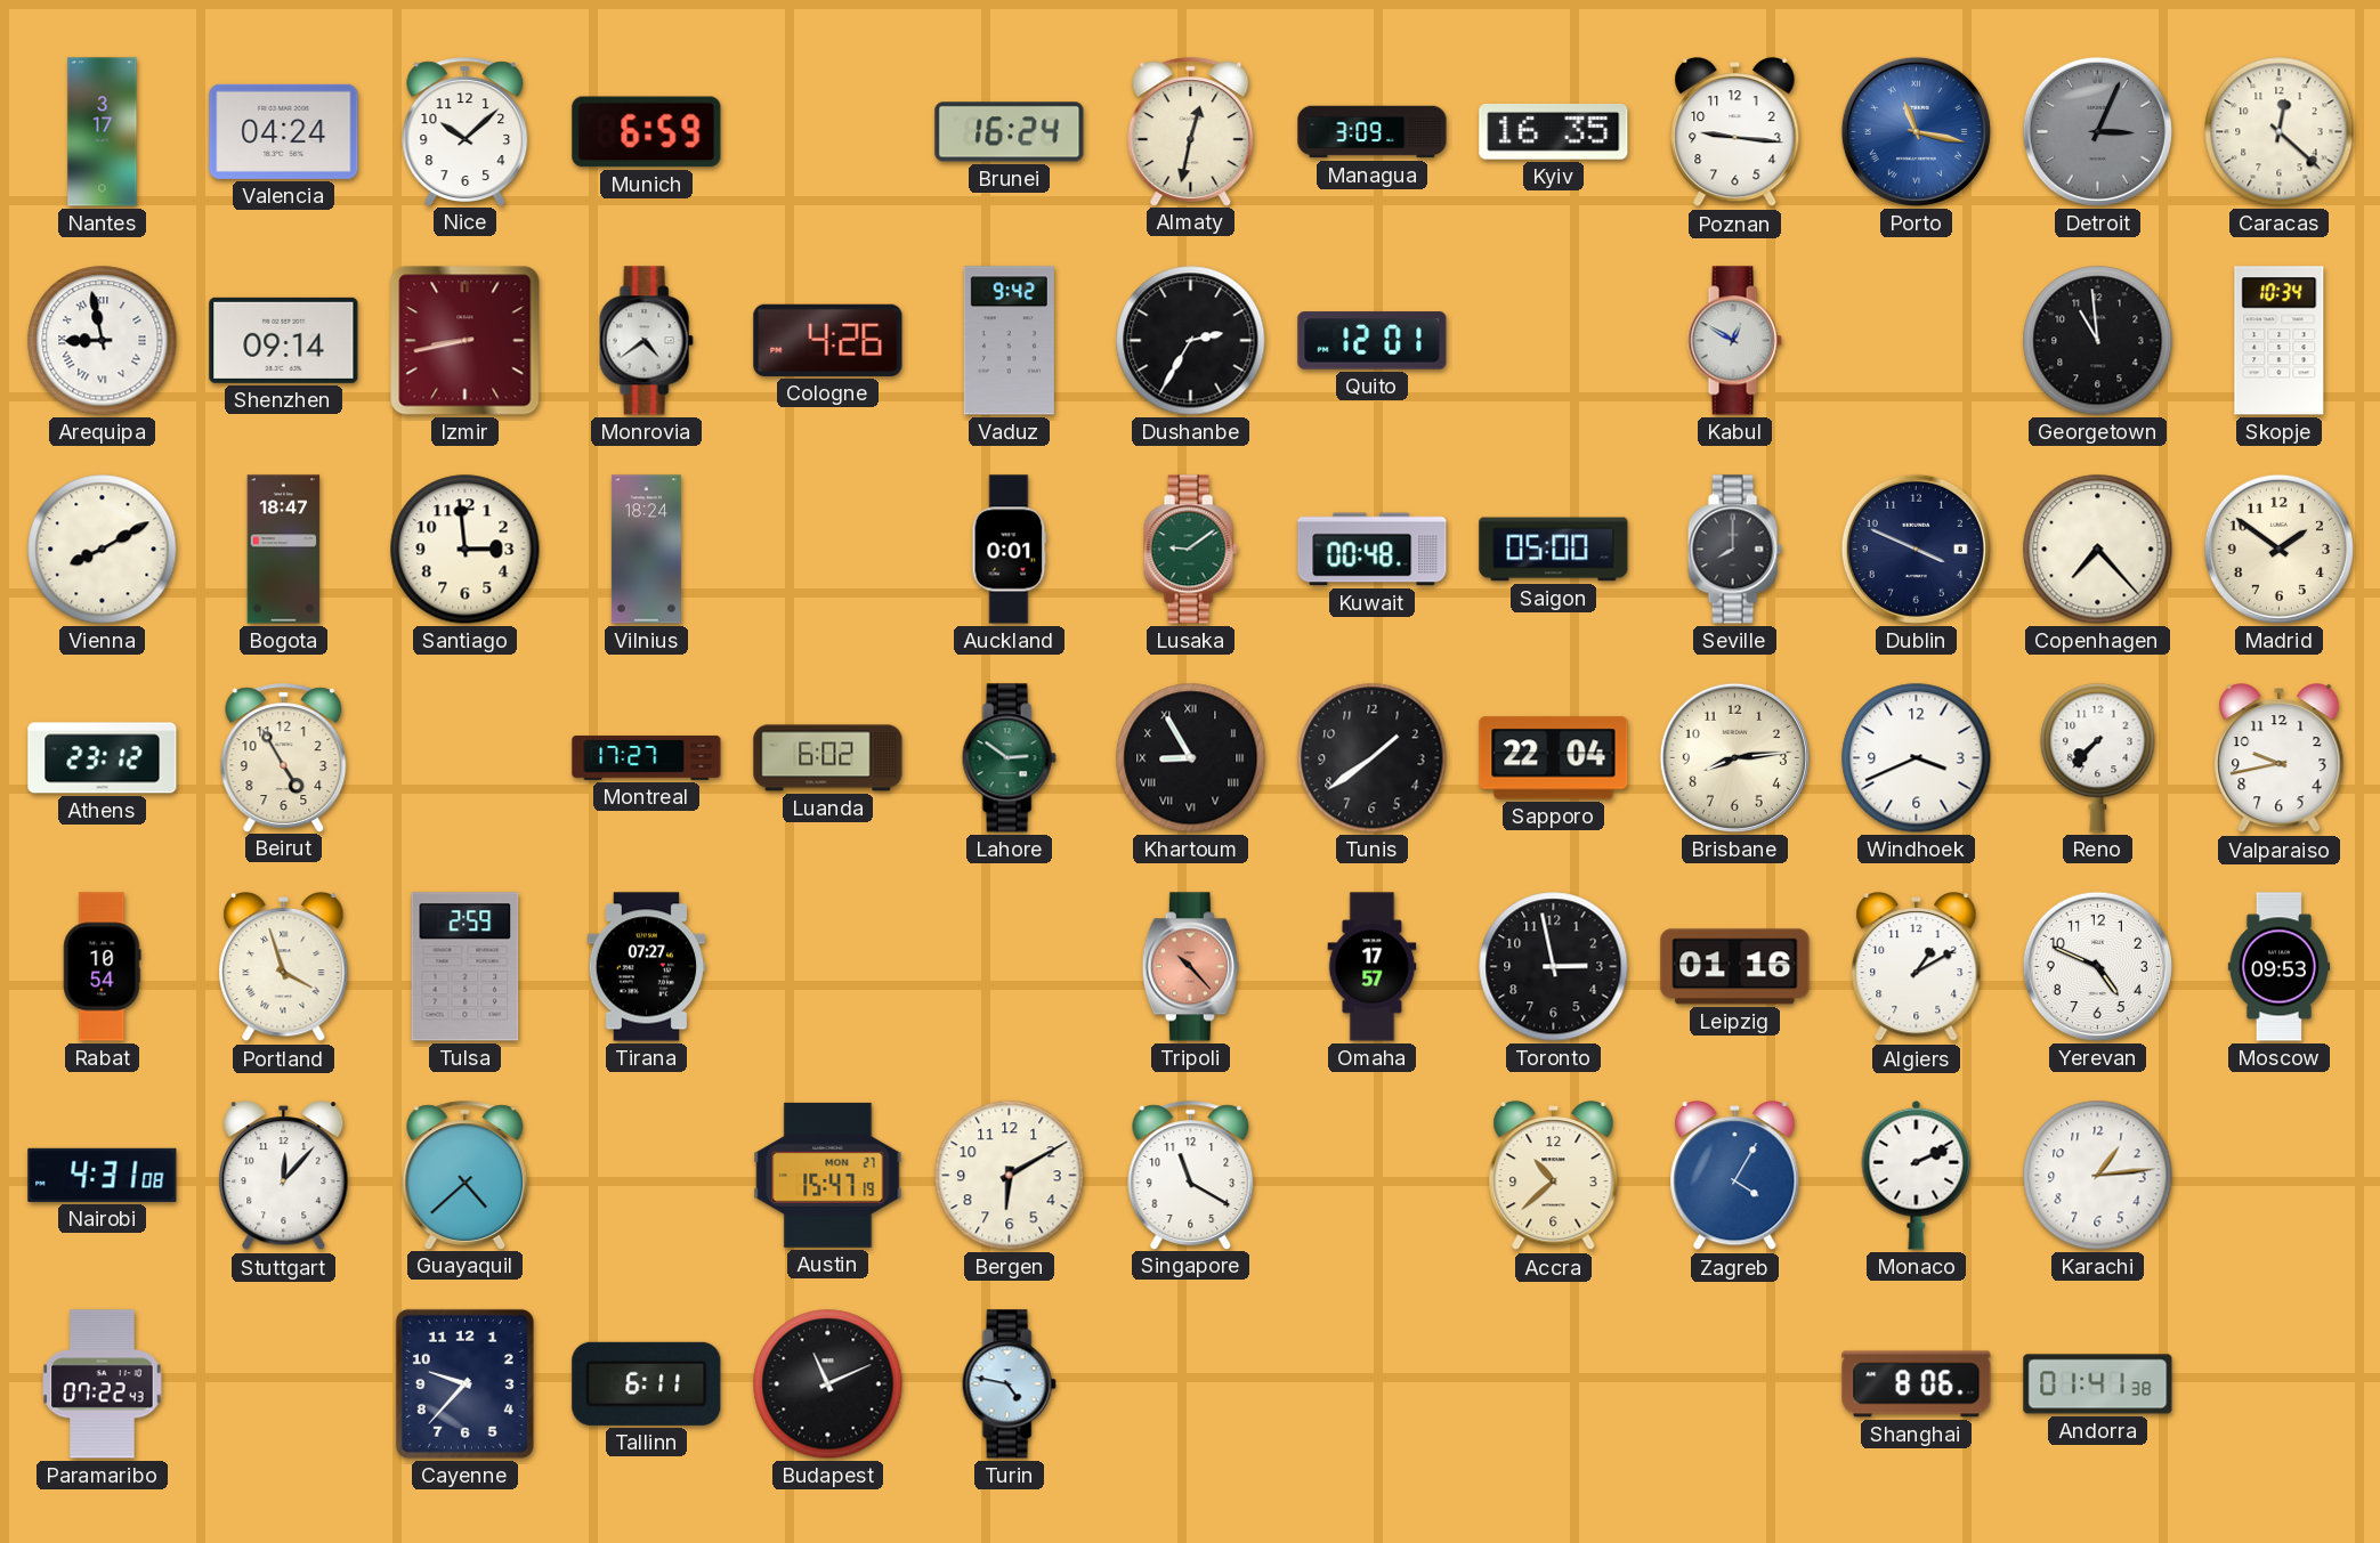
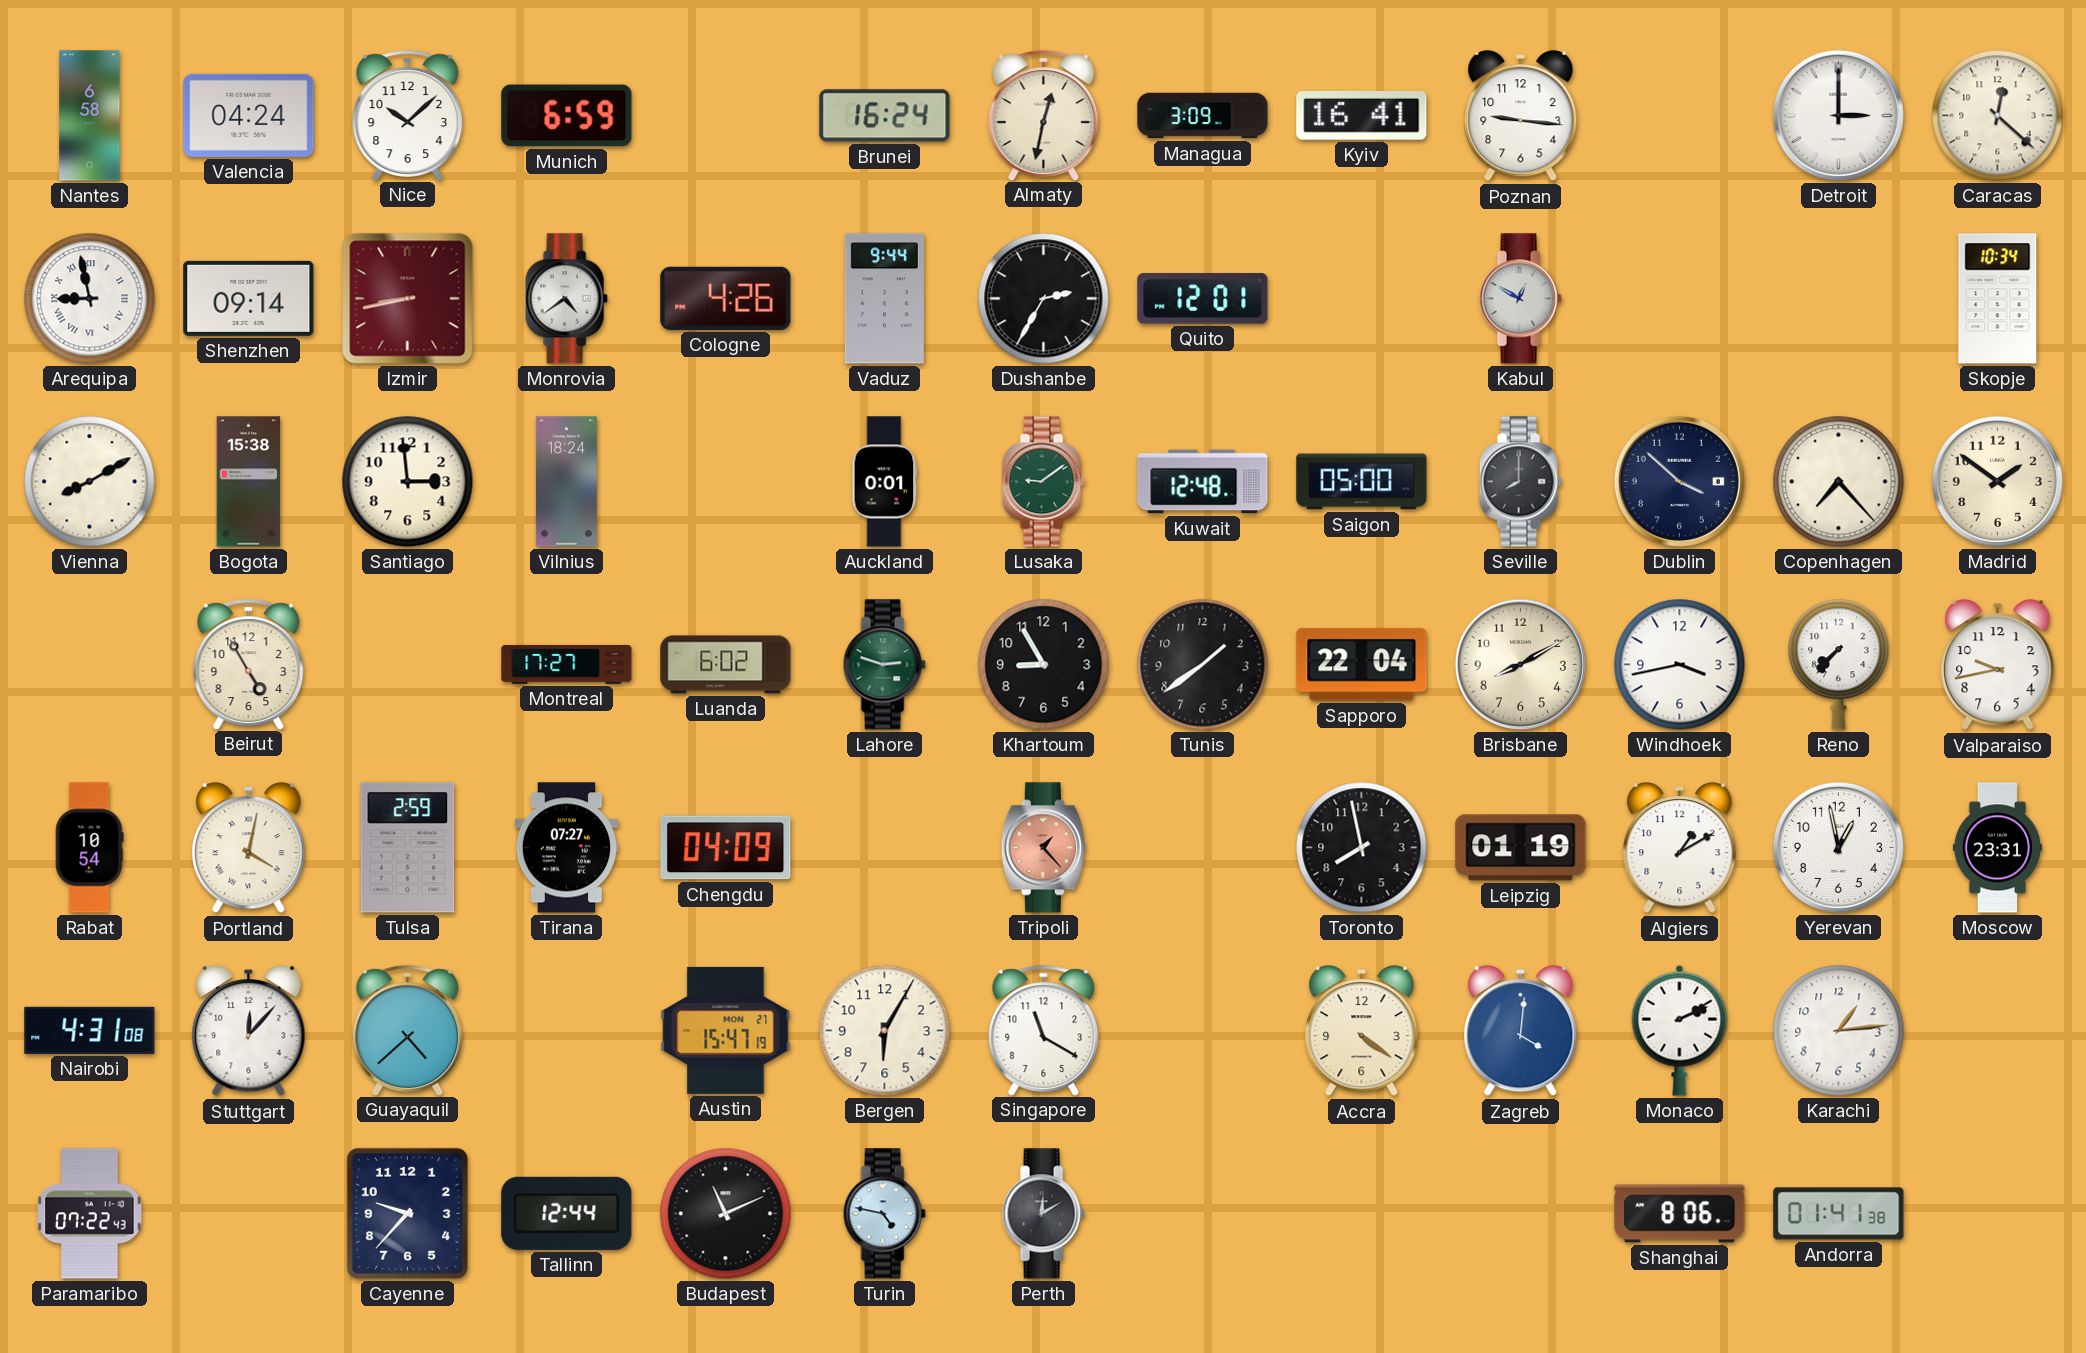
Nantes: 3:17 -> 6:58 (90, 116)
Kyiv: 16:35 -> 16:41 (1362, 116)
Porto: 11:17 -> none (1916, 131)
Detroit: 3:04 -> 3:00 (1838, 115)
Detroit dial: grey -> white (1838, 115)
Vaduz: 9:42 -> 9:44 (884, 299)
Georgetown: 10:59 -> none (2098, 341)
Bogota: 18:47 -> 15:38 (249, 482)
Kuwait: 00:48 -> 12:48 (1203, 482)
Dublin: 3:49 -> 3:52 (1679, 481)
Athens: 23:12 -> none (103, 758)
Lahore: 2:51 -> 2:48 (884, 665)
Khartoum numerals: Roman -> Arabic (1044, 665)
Brisbane: 8:14 -> 8:10 (1520, 664)
Windhoek: 3:41 -> 3:43 (1680, 665)
Portland: 3:57 -> 4:02 (249, 848)
Chengdu: none -> 04:09 (726, 848)
Tripoli: 10:23 -> 1:23 (1043, 848)
Omaha: 17:57 -> none (1373, 967)
Toronto: 2:58 -> 7:58 (1362, 848)
Leipzig: 01:16 -> 01:19 (1521, 848)
Yerevan: 4:49 -> 12:58 (1838, 847)
Moscow: 09:53 -> 23:31 (1997, 848)
Bergen: 6:10 -> 6:05 (885, 1031)
Accra: 10:38 -> 4:21 (1362, 1031)
Zagreb: 4:05 -> 4:01 (1521, 1031)
Tallinn: 6:11 -> 12:44 (567, 1213)
Perth: none -> 12:10 (1043, 1214)
